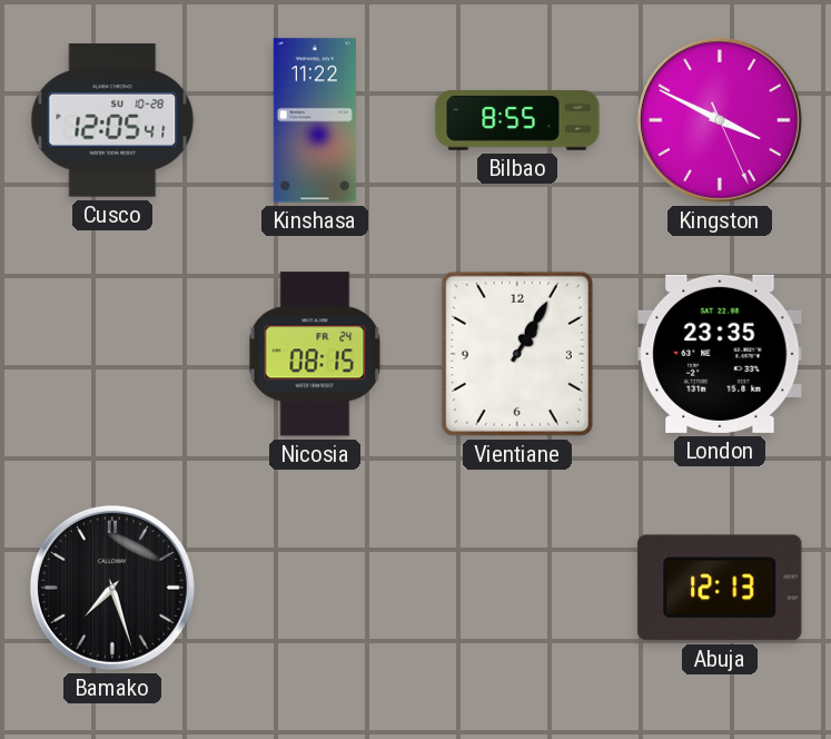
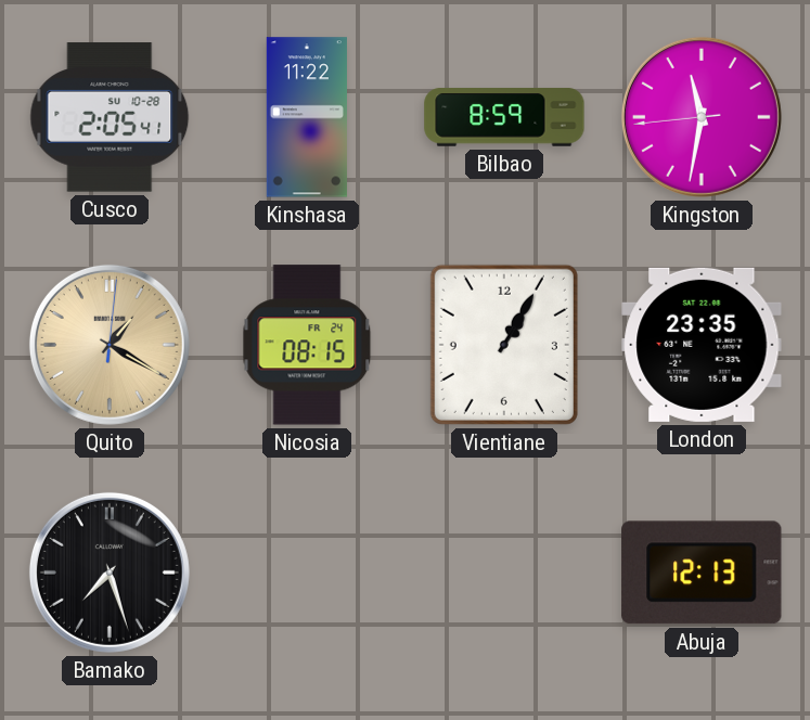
Cusco: 12:05 -> 2:05 (110, 117)
Bilbao: 8:55 -> 8:59 (504, 117)
Kingston: 3:49 -> 11:31 (702, 117)
Quito: none -> 1:20 (110, 345)
